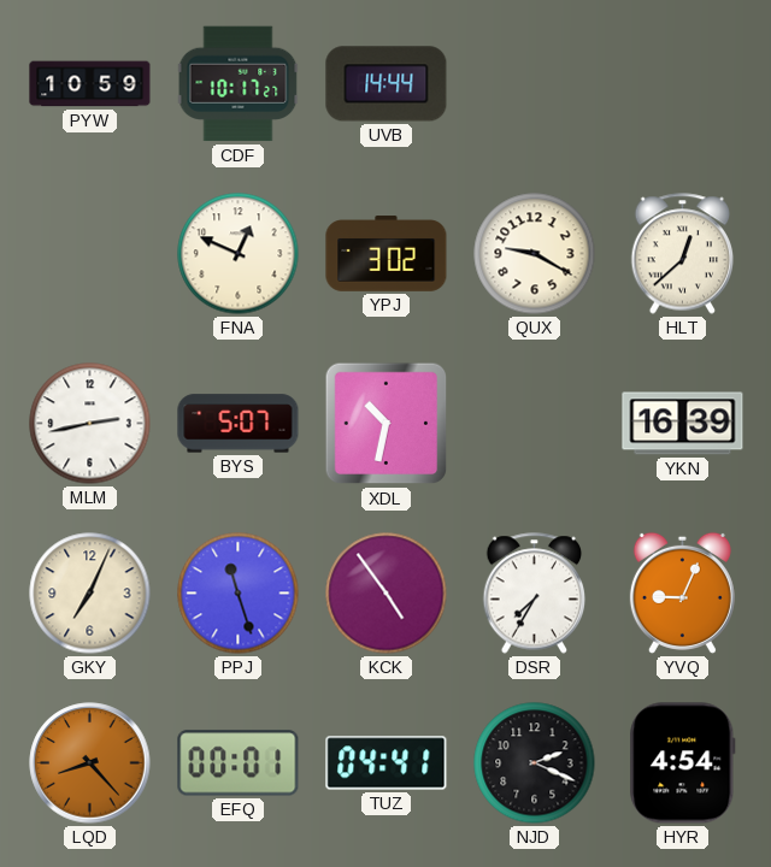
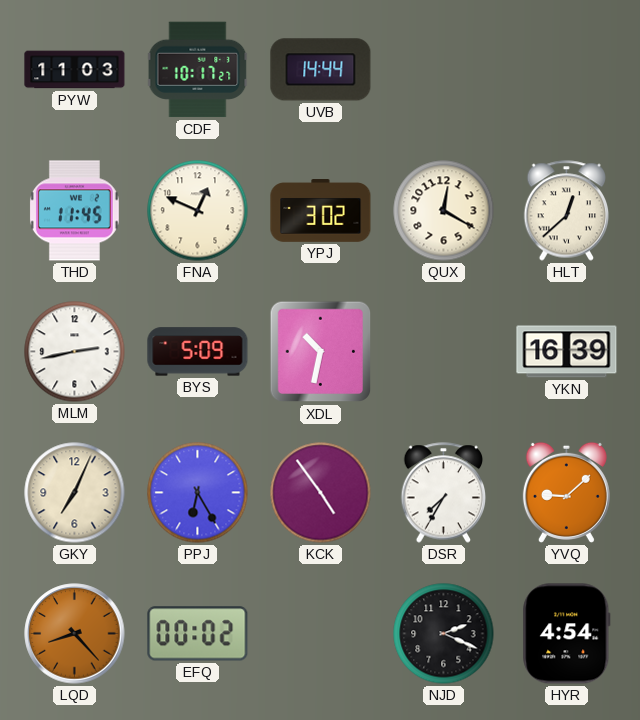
PYW: 10:59 -> 11:03 (75, 70)
THD: none -> 11:45 (74, 211)
QUX: 9:20 -> 12:20 (444, 211)
BYS: 5:07 -> 5:09 (198, 352)
PPJ: 11:27 -> 6:25 (198, 493)
YVQ: 9:04 -> 9:08 (566, 492)
EFQ: 00:01 -> 00:02 (198, 634)
TUZ: 04:41 -> none (387, 763)
